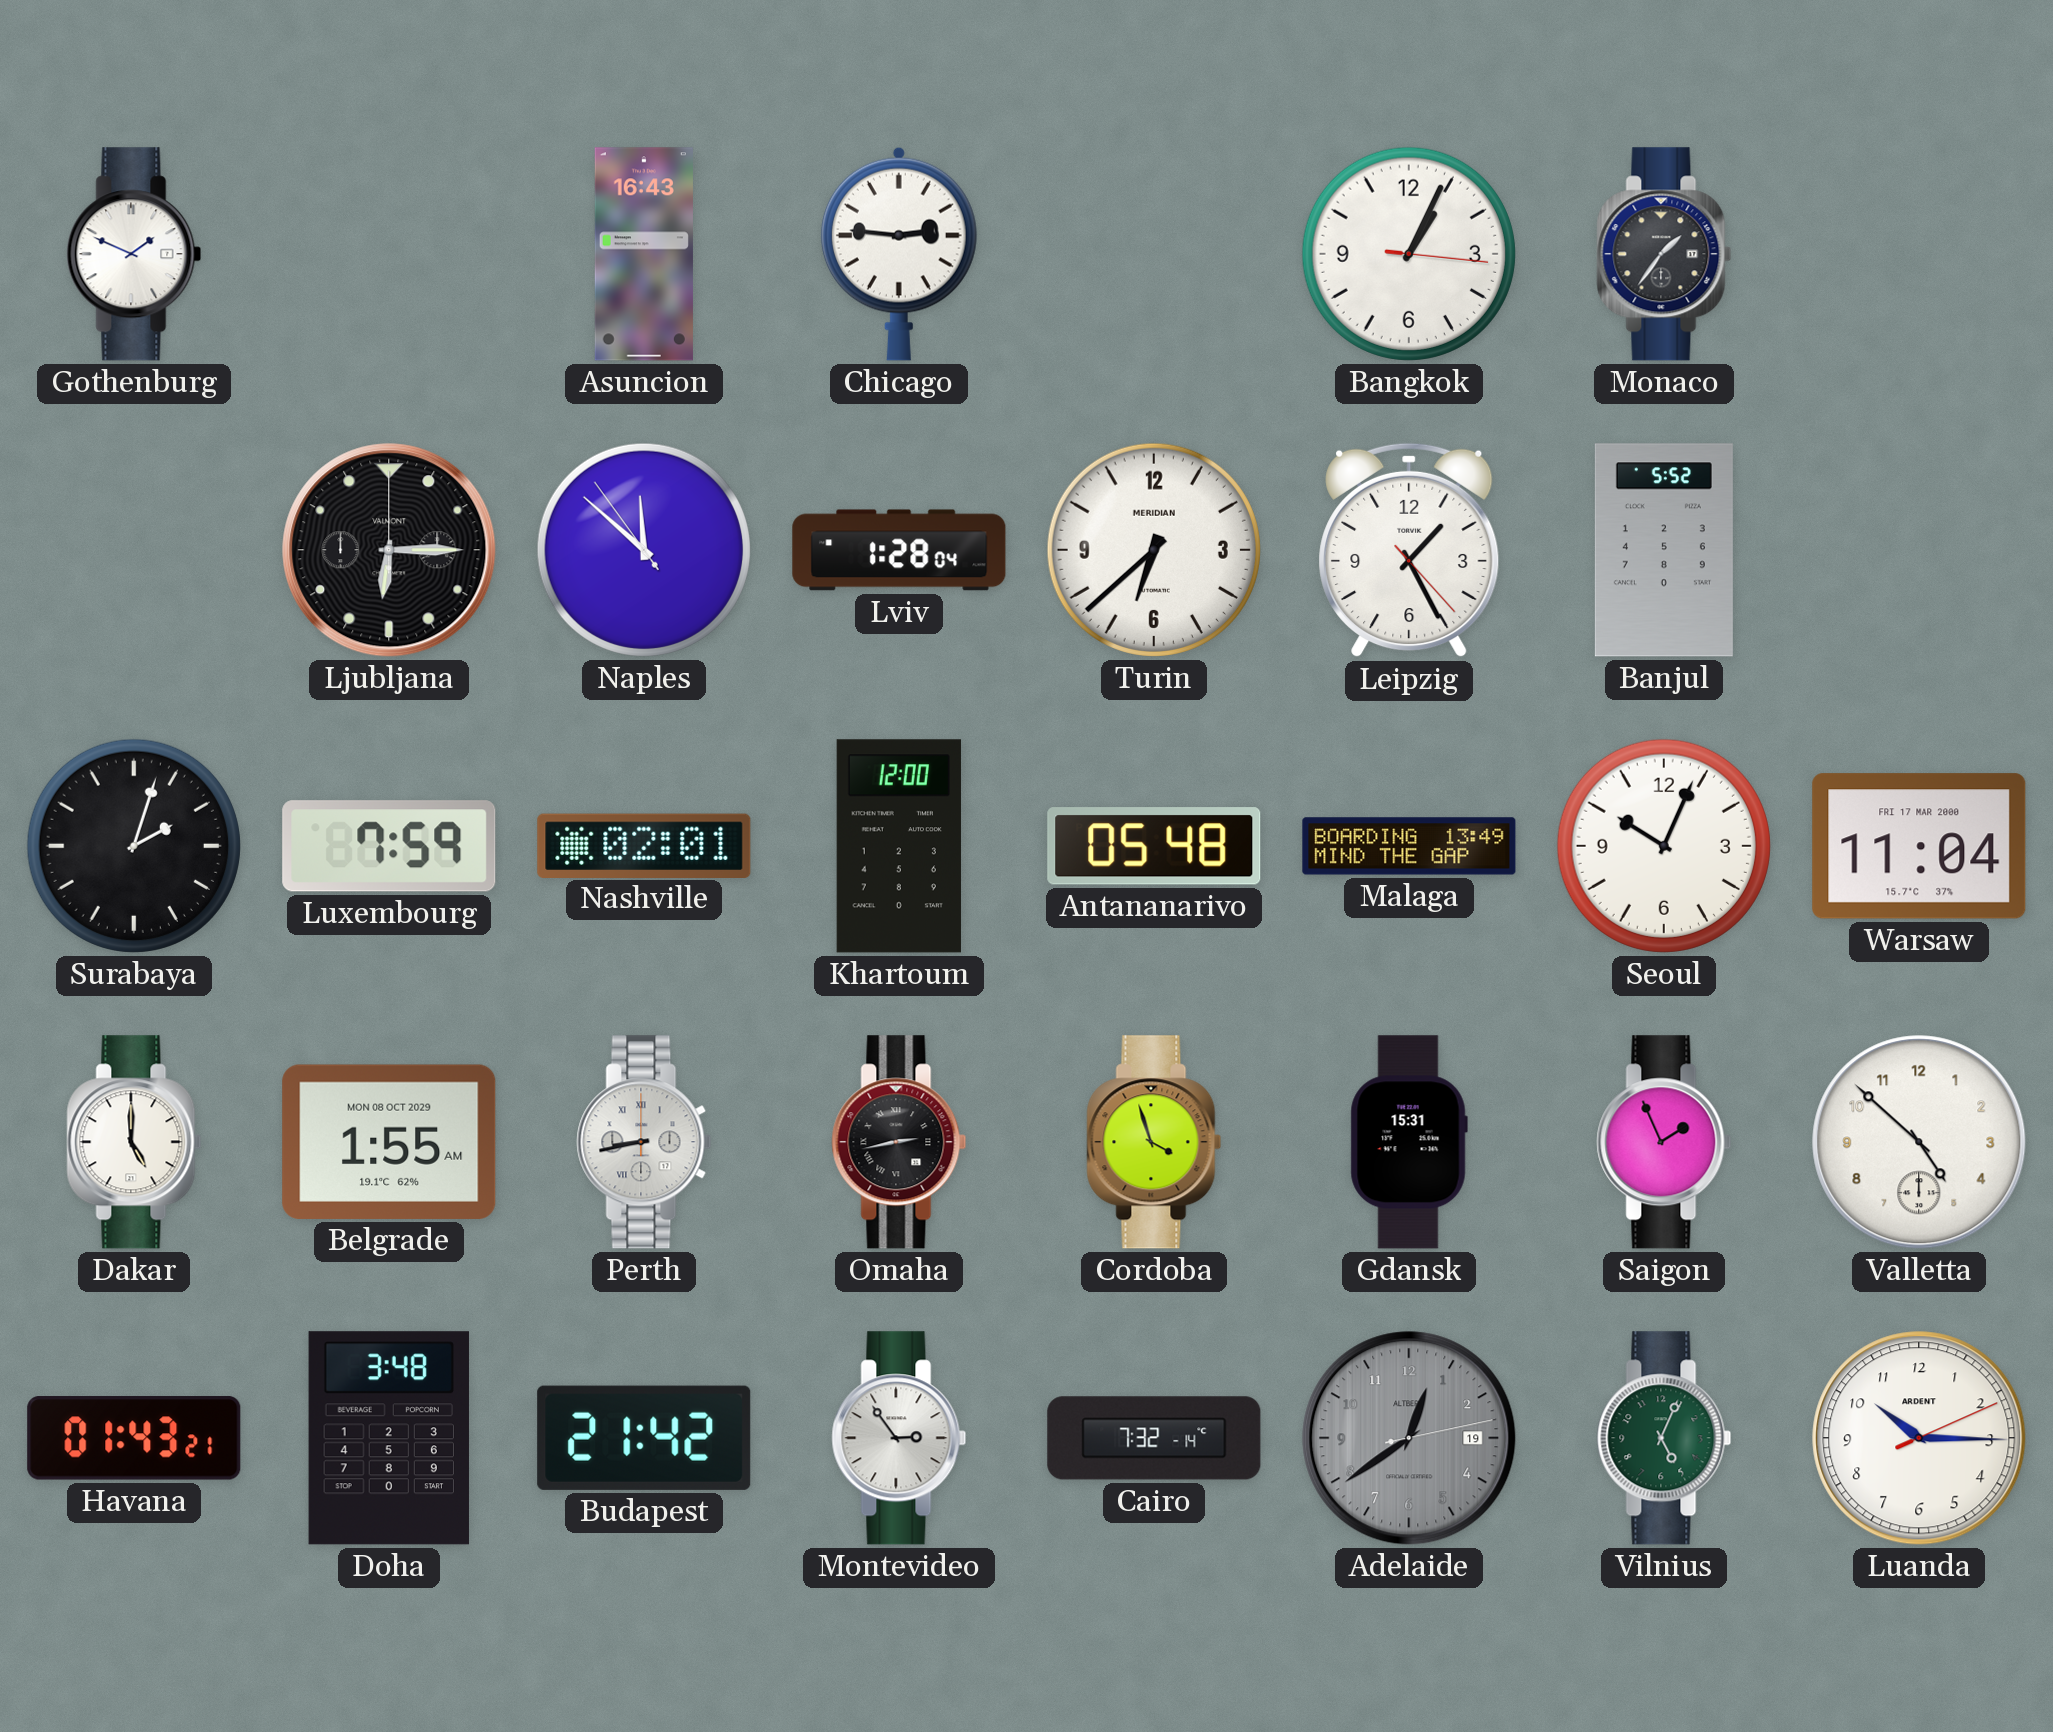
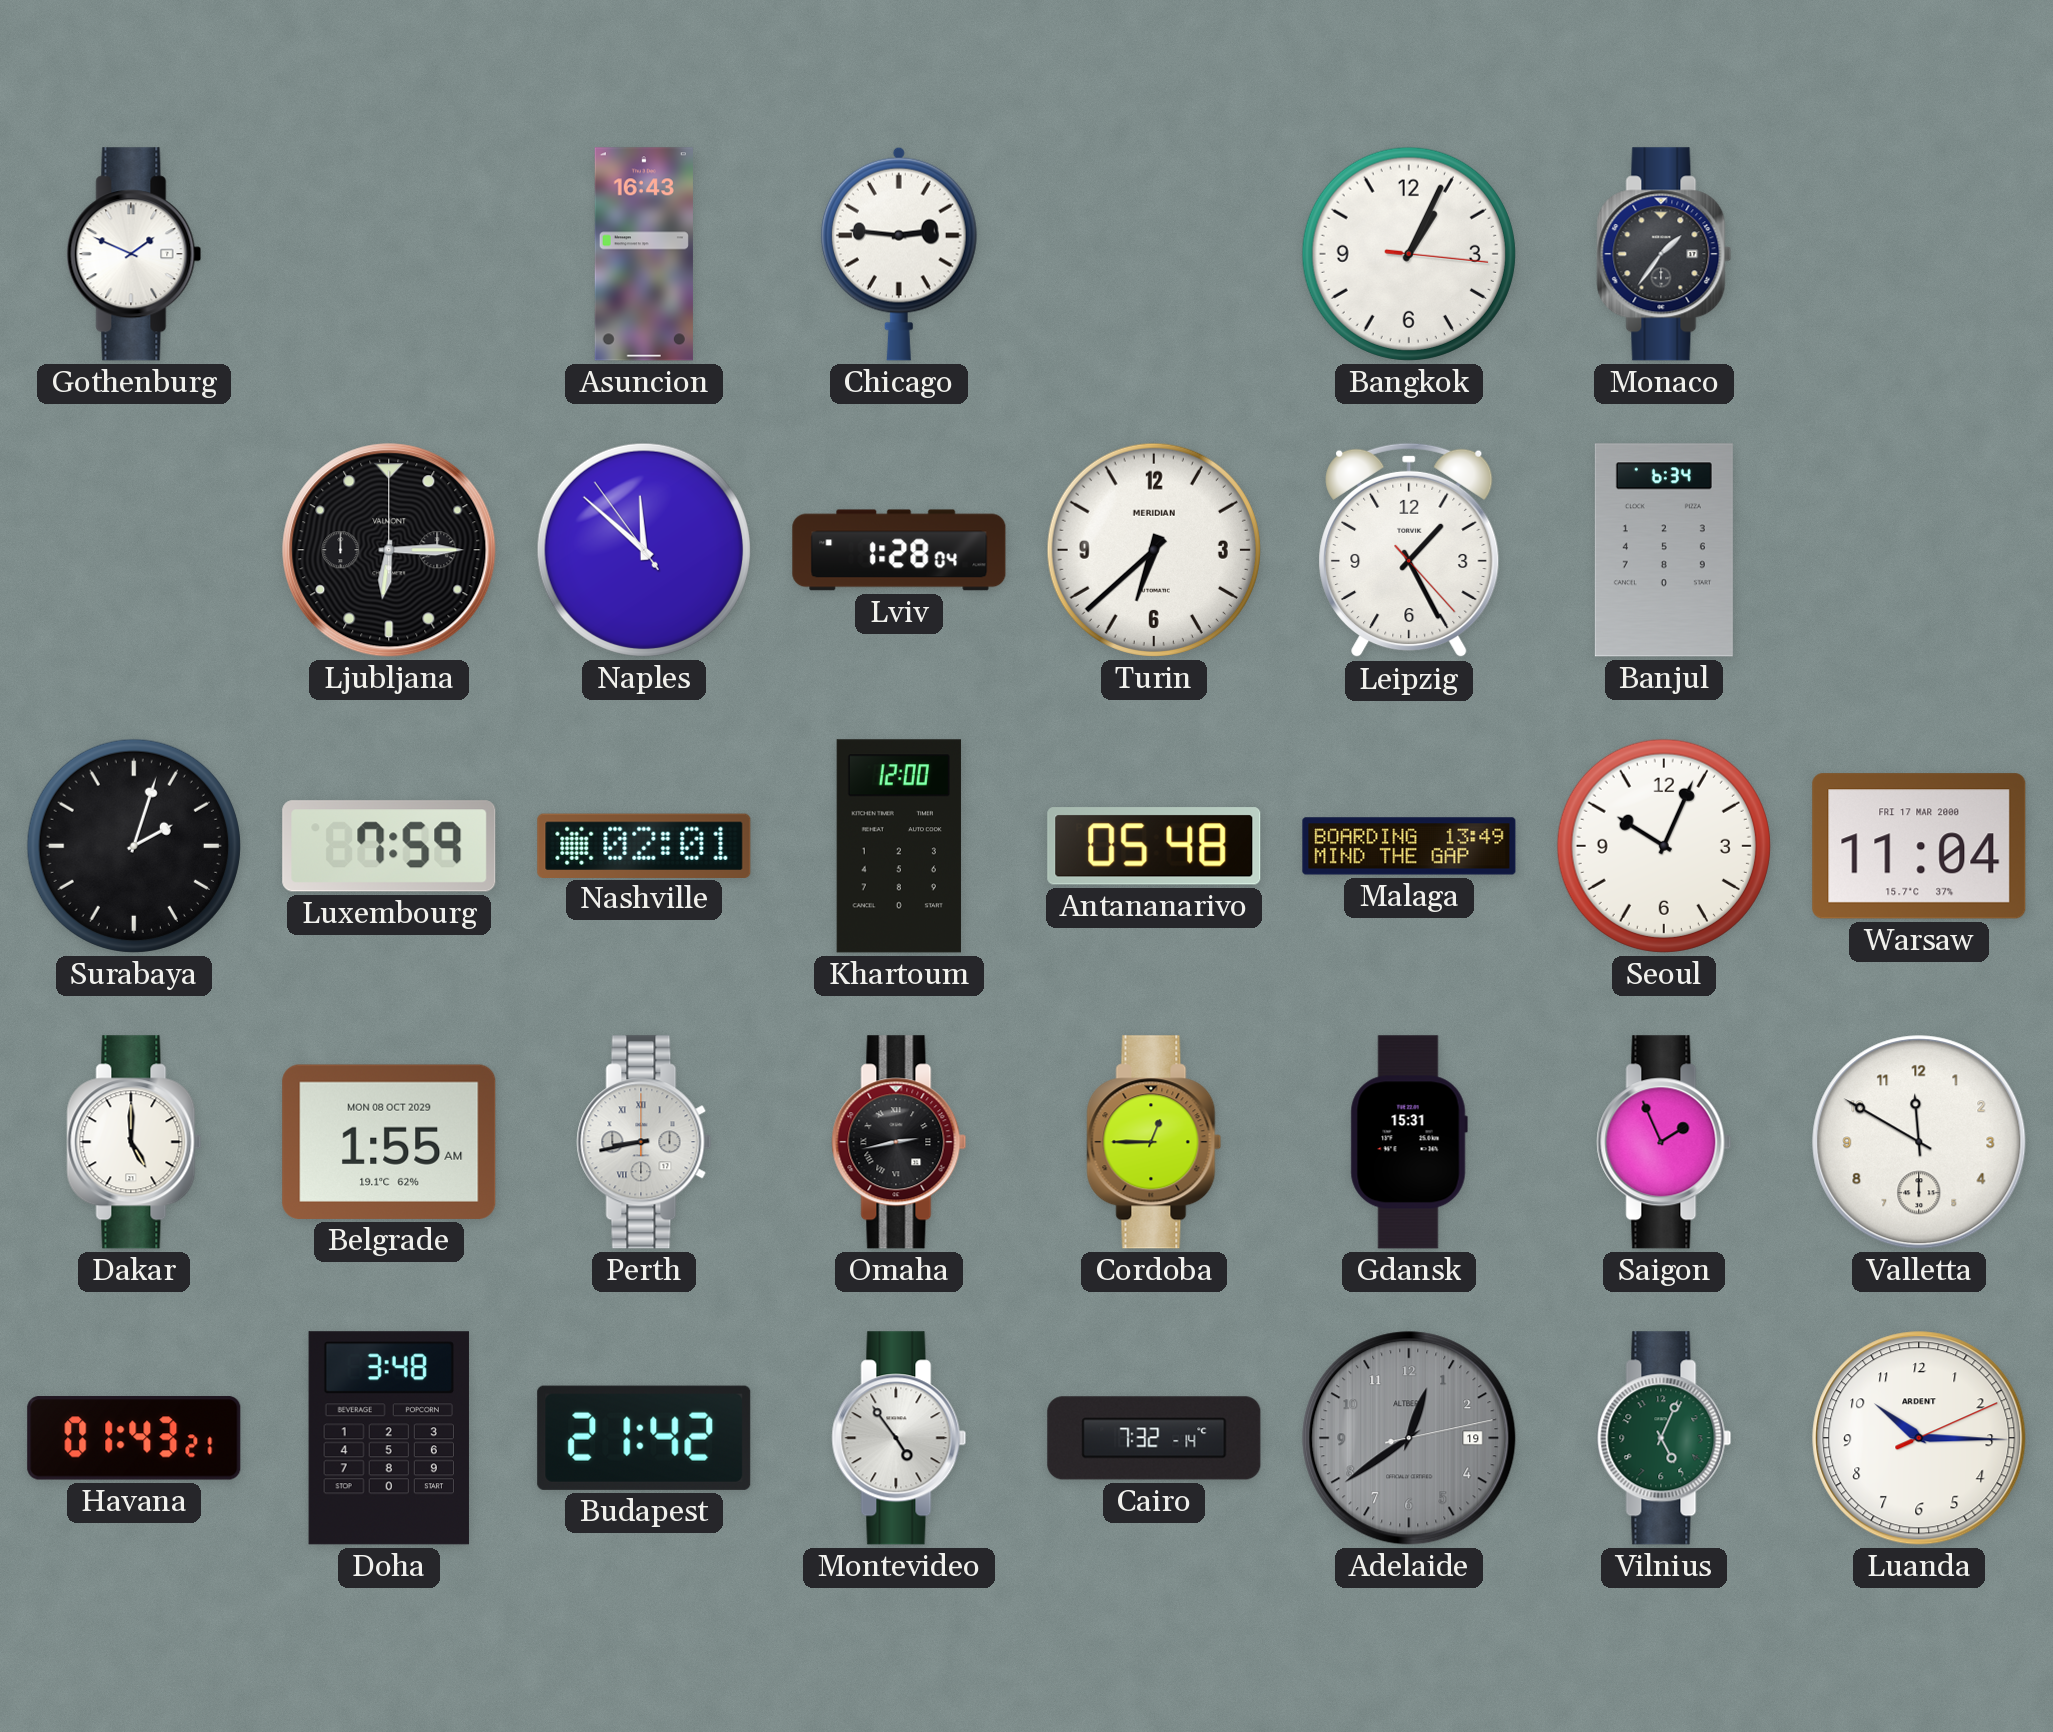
Banjul: 5:52 -> 6:34 (1664, 550)
Cordoba: 3:57 -> 12:45 (1154, 1142)
Valletta: 4:52 -> 11:50 (1919, 1142)
Montevideo: 2:54 -> 4:54 (899, 1438)
